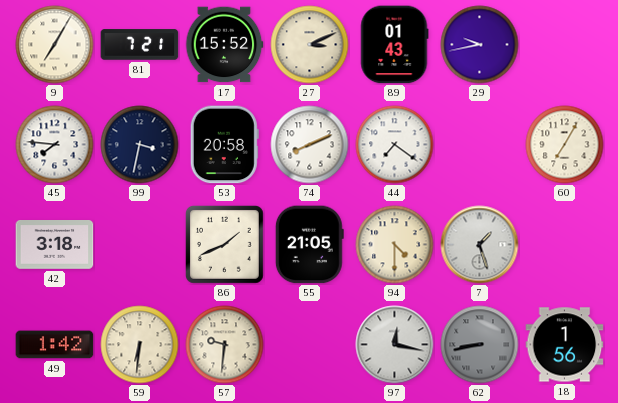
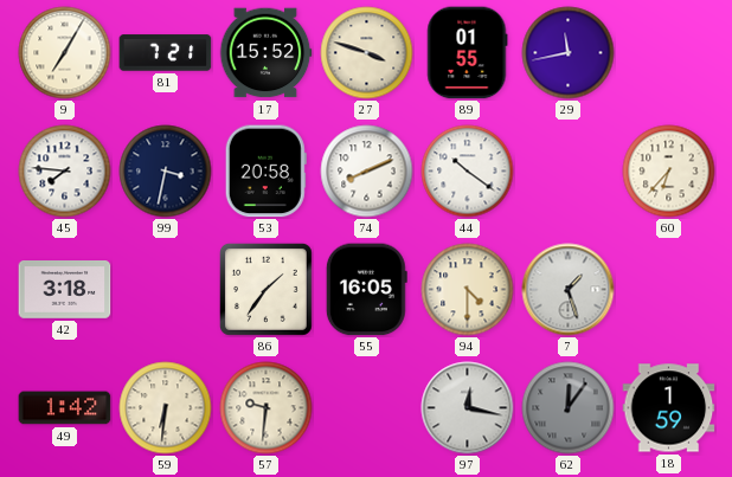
27: 3:11 -> 3:48 (367, 53)
89: 01:43 -> 01:55 (468, 53)
29: 9:43 -> 11:43 (569, 53)
44: 7:21 -> 10:21 (468, 172)
60: 7:05 -> 6:37 (669, 172)
86: 1:41 -> 1:36 (265, 289)
55: 21:05 -> 16:05 (366, 290)
62: 8:43 -> 12:06 (569, 408)
18: 1:56 -> 1:59 (669, 408)
